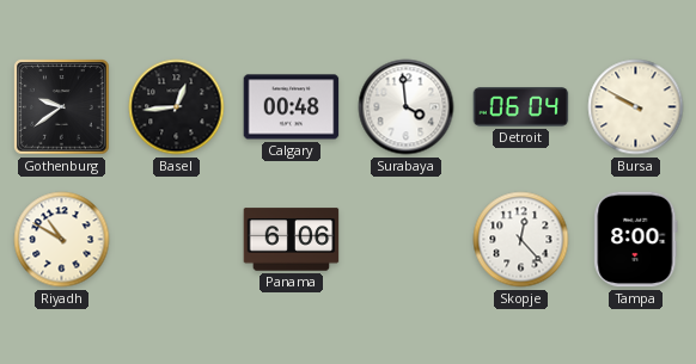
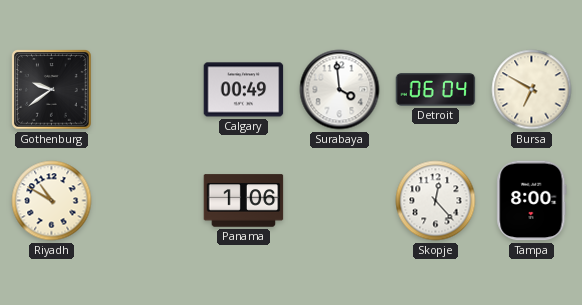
Basel: 12:44 -> none (177, 107)
Calgary: 00:48 -> 00:49 (244, 90)
Bursa: 9:50 -> 6:50 (532, 90)
Panama: 6:06 -> 1:06 (244, 201)
